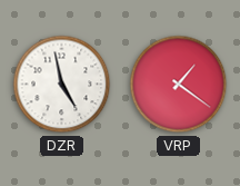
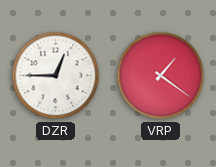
DZR: 4:58 -> 12:45 (56, 76)
